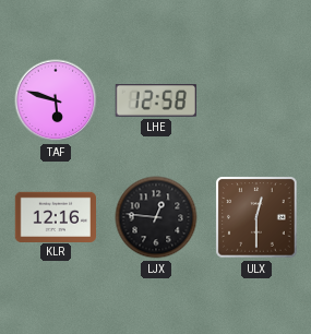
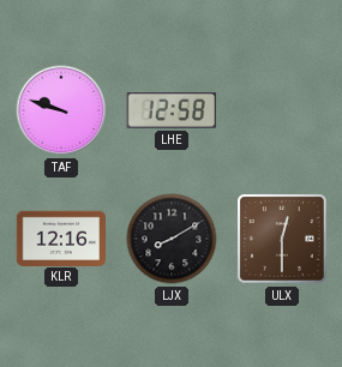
TAF: 5:48 -> 9:48 (61, 110)
LJX: 12:46 -> 8:10 (172, 239)
